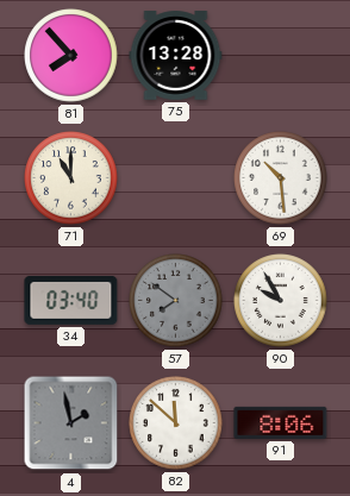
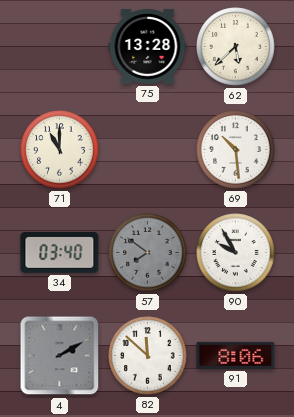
81: 7:53 -> none (71, 56)
62: none -> 5:38 (236, 47)
4: 1:58 -> 2:10 (60, 356)
